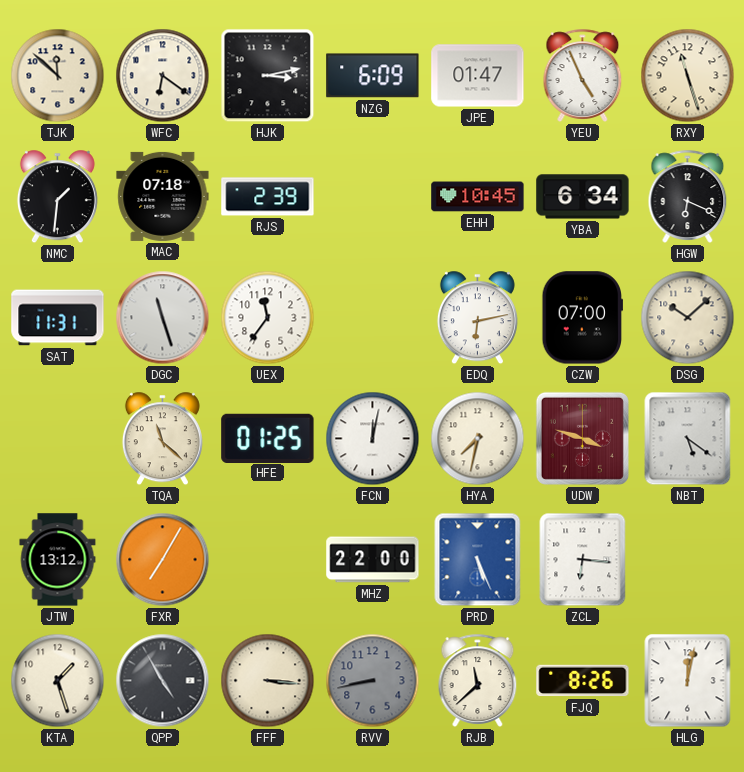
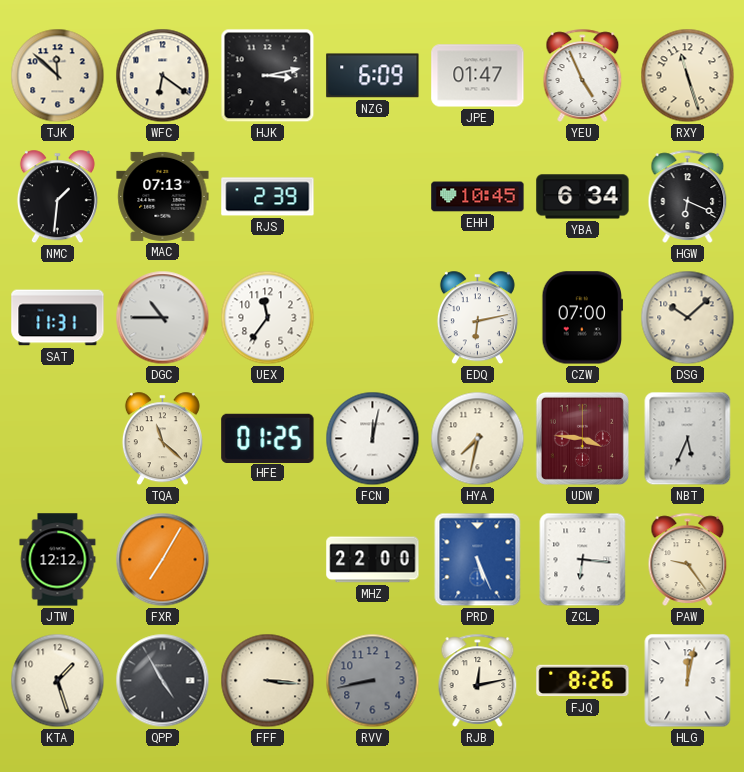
MAC: 07:18 -> 07:13 (163, 196)
DGC: 11:27 -> 10:45 (163, 318)
UDW: 3:48 -> 3:46 (582, 438)
NBT: 5:21 -> 5:34 (688, 439)
JTW: 13:12 -> 12:12 (58, 560)
PAW: none -> 9:24 (688, 559)
RJB: 11:38 -> 12:13 (478, 680)
